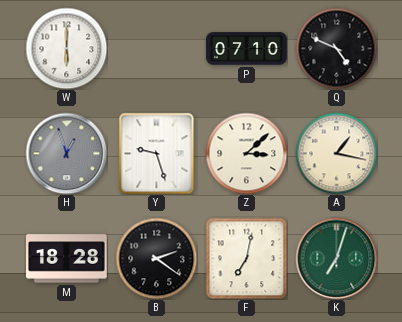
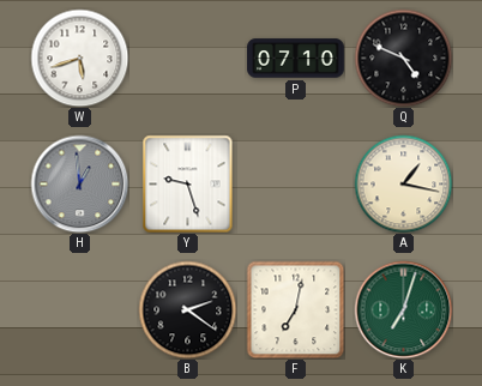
W: 6:00 -> 5:42 (79, 58)
H: 12:57 -> 12:59 (79, 183)
Z: 3:08 -> none (246, 153)
M: 18:28 -> none (67, 259)
